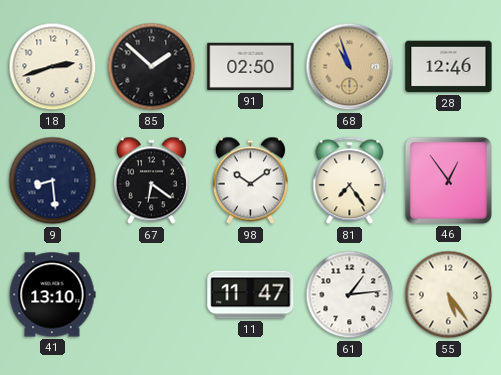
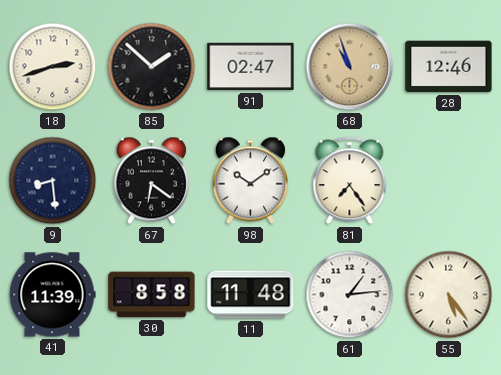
91: 02:50 -> 02:47 (251, 67)
46: 12:54 -> none (448, 180)
41: 13:10 -> 11:39 (52, 295)
30: none -> 8:58 (152, 295)
11: 11:47 -> 11:48 (251, 295)
